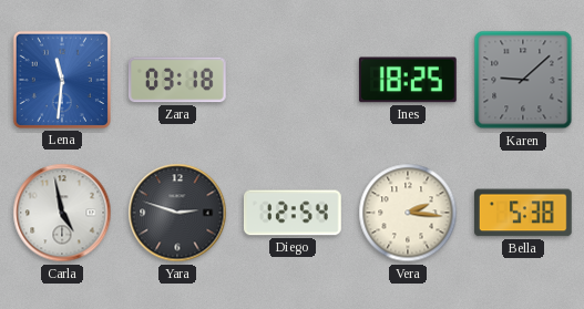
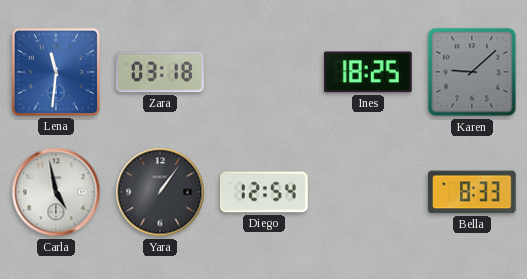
Yara: 2:48 -> 1:06 (160, 192)
Vera: 2:16 -> none (408, 213)
Bella: 5:38 -> 8:33 (472, 192)
